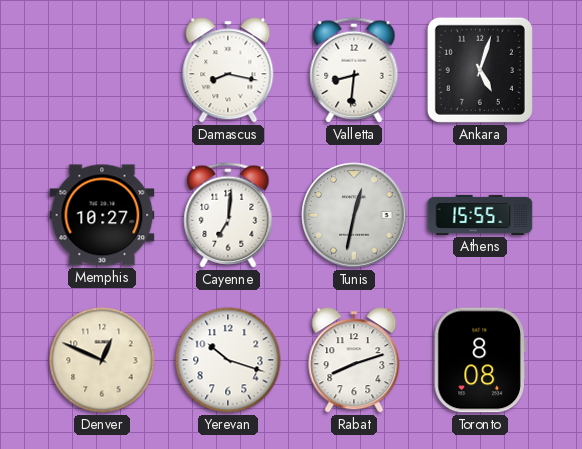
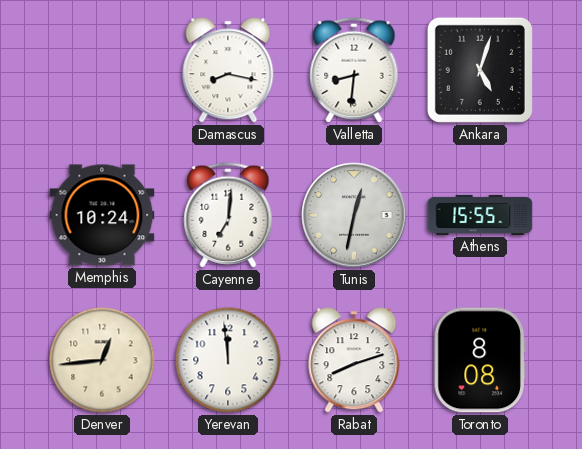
Memphis: 10:27 -> 10:24 (102, 215)
Denver: 12:49 -> 12:44 (102, 360)
Yerevan: 10:18 -> 11:59 (228, 360)
